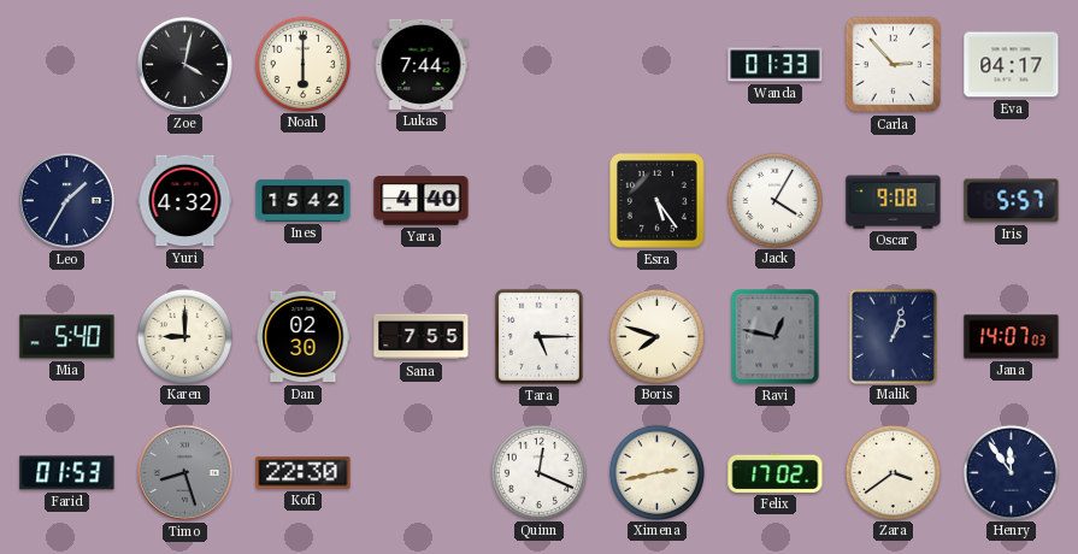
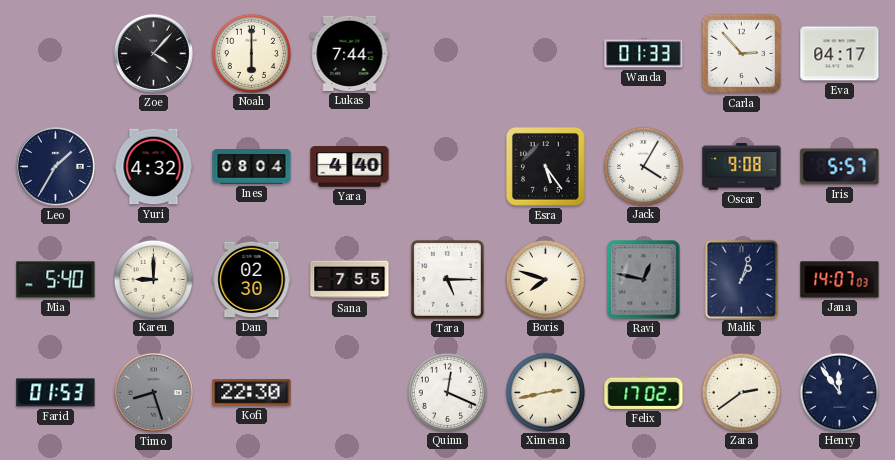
Zoe: 4:02 -> 4:07 (153, 53)
Ines: 15:42 -> 08:04 (252, 167)
Zara: 3:39 -> 2:39 (741, 392)
